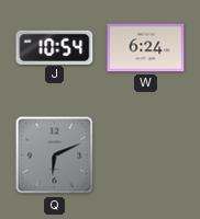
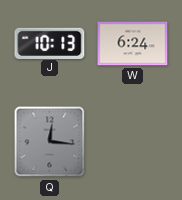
J: 10:54 -> 10:13 (50, 43)
Q: 6:11 -> 12:16 (50, 142)
